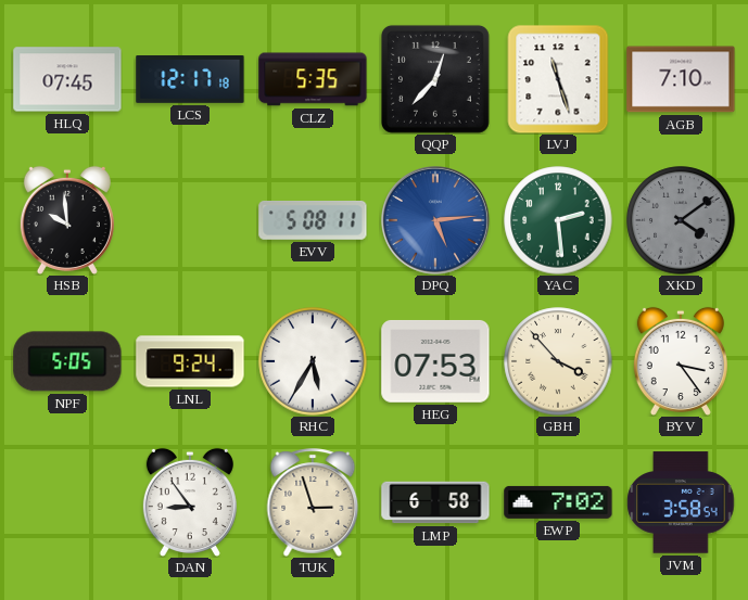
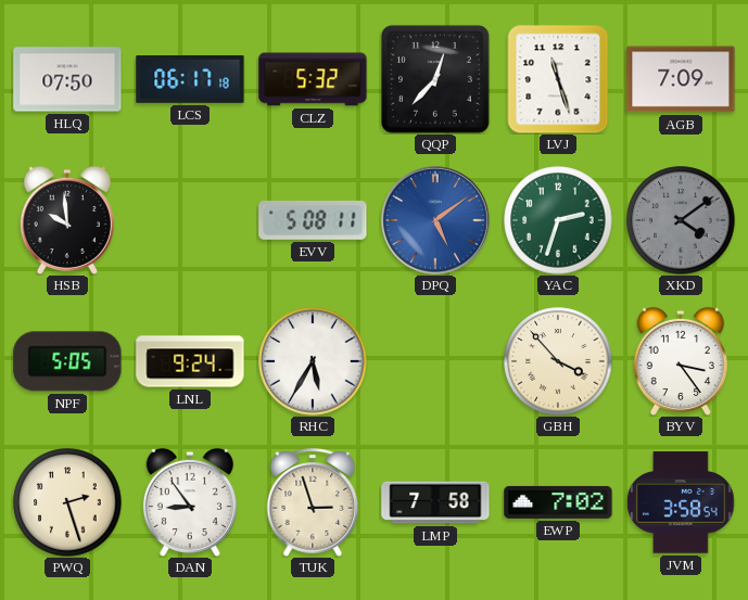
HLQ: 07:45 -> 07:50 (67, 79)
LCS: 12:17 -> 06:17 (190, 80)
CLZ: 5:35 -> 5:32 (313, 79)
AGB: 7:10 -> 7:09 (681, 79)
DPQ: 5:14 -> 5:09 (436, 221)
YAC: 2:29 -> 2:33 (558, 220)
HEG: 07:53 -> none (435, 361)
PWQ: none -> 2:27 (67, 502)
LMP: 6:58 -> 7:58 (435, 502)
